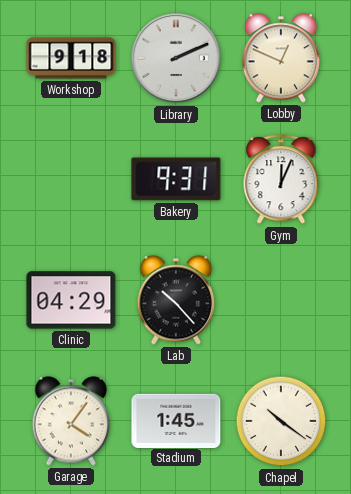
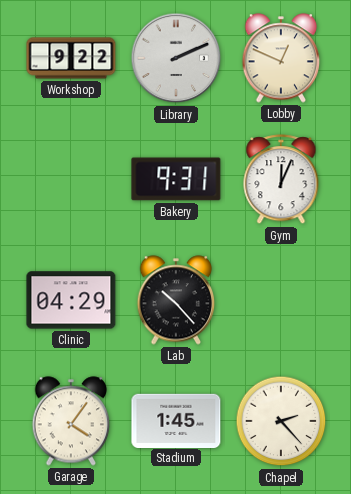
Workshop: 9:18 -> 9:22 (71, 58)
Chapel: 10:21 -> 2:23 (281, 421)
